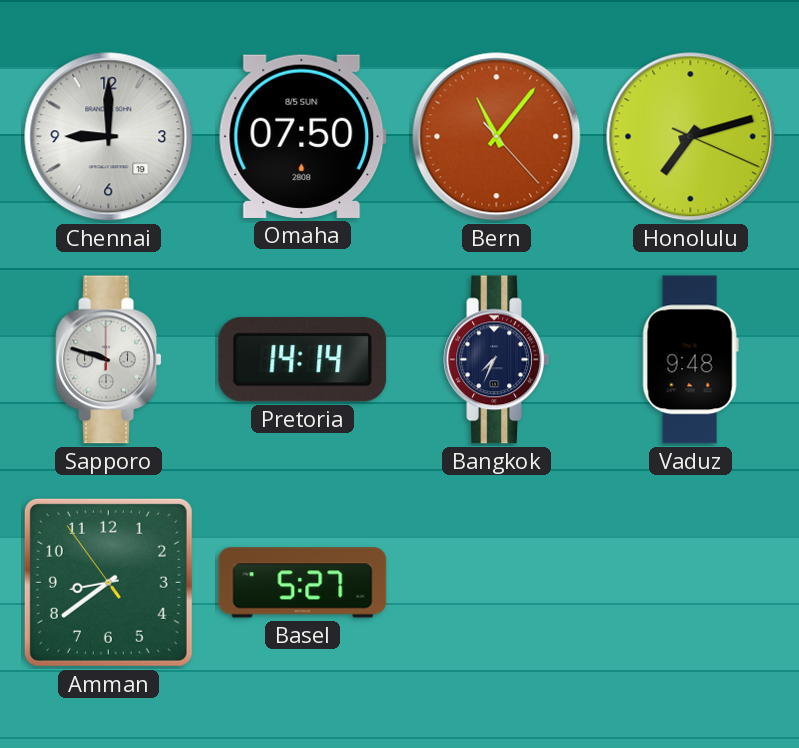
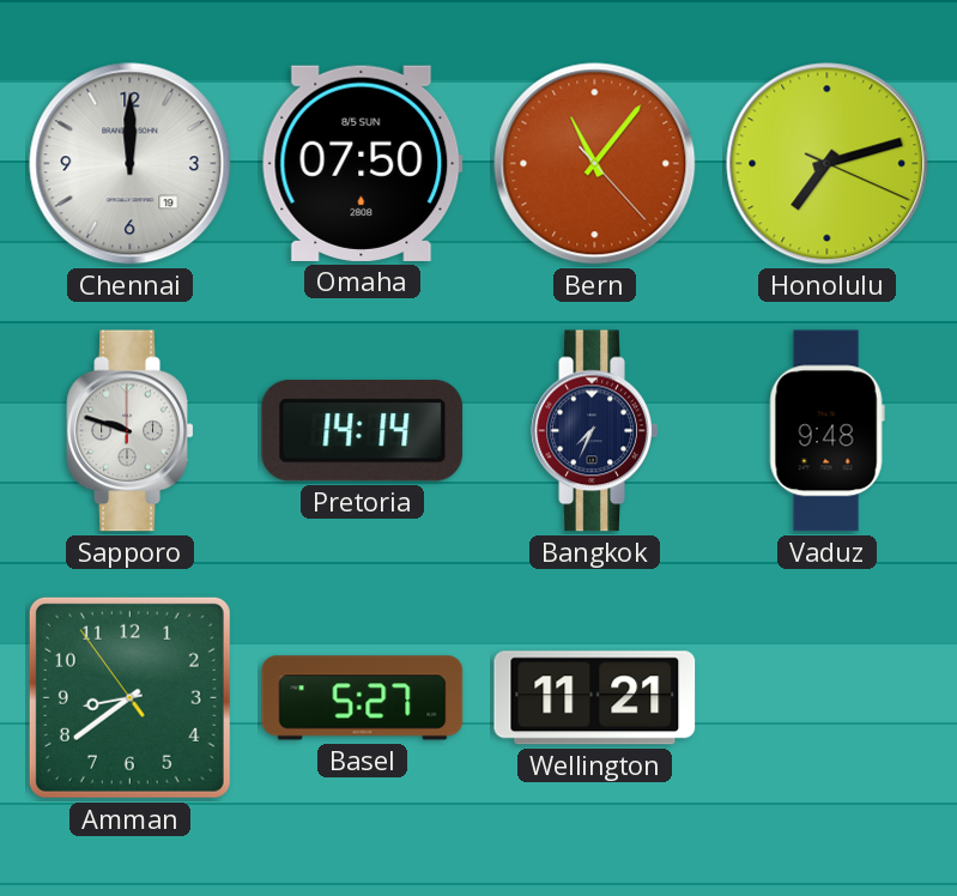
Chennai: 9:00 -> 12:00 (131, 164)
Wellington: none -> 11:21 (595, 698)
